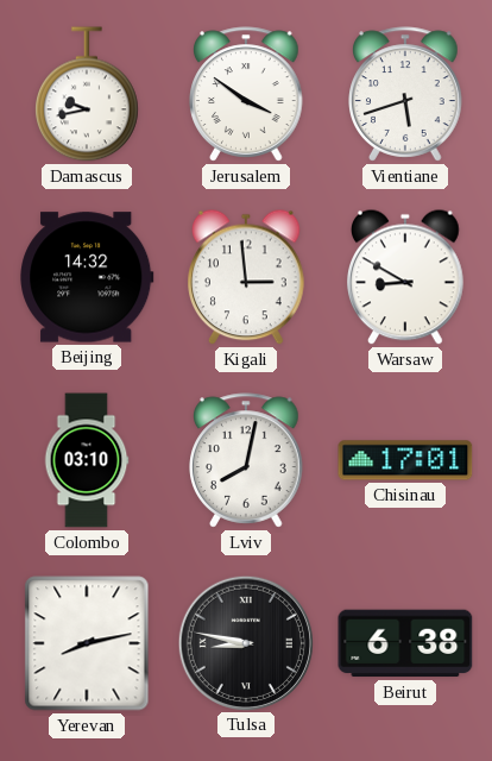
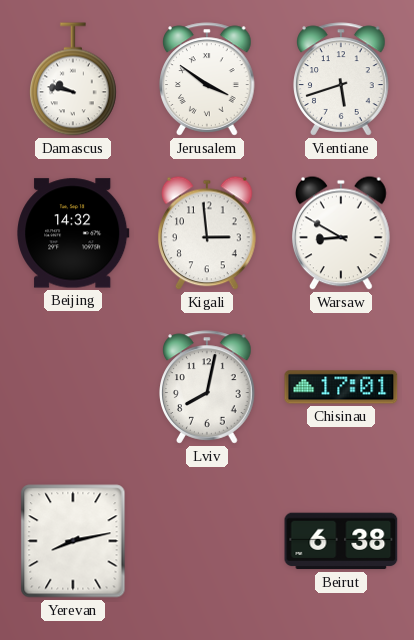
Damascus: 9:43 -> 9:47 (74, 79)
Colombo: 03:10 -> none (87, 460)
Tulsa: 8:47 -> none (245, 642)
